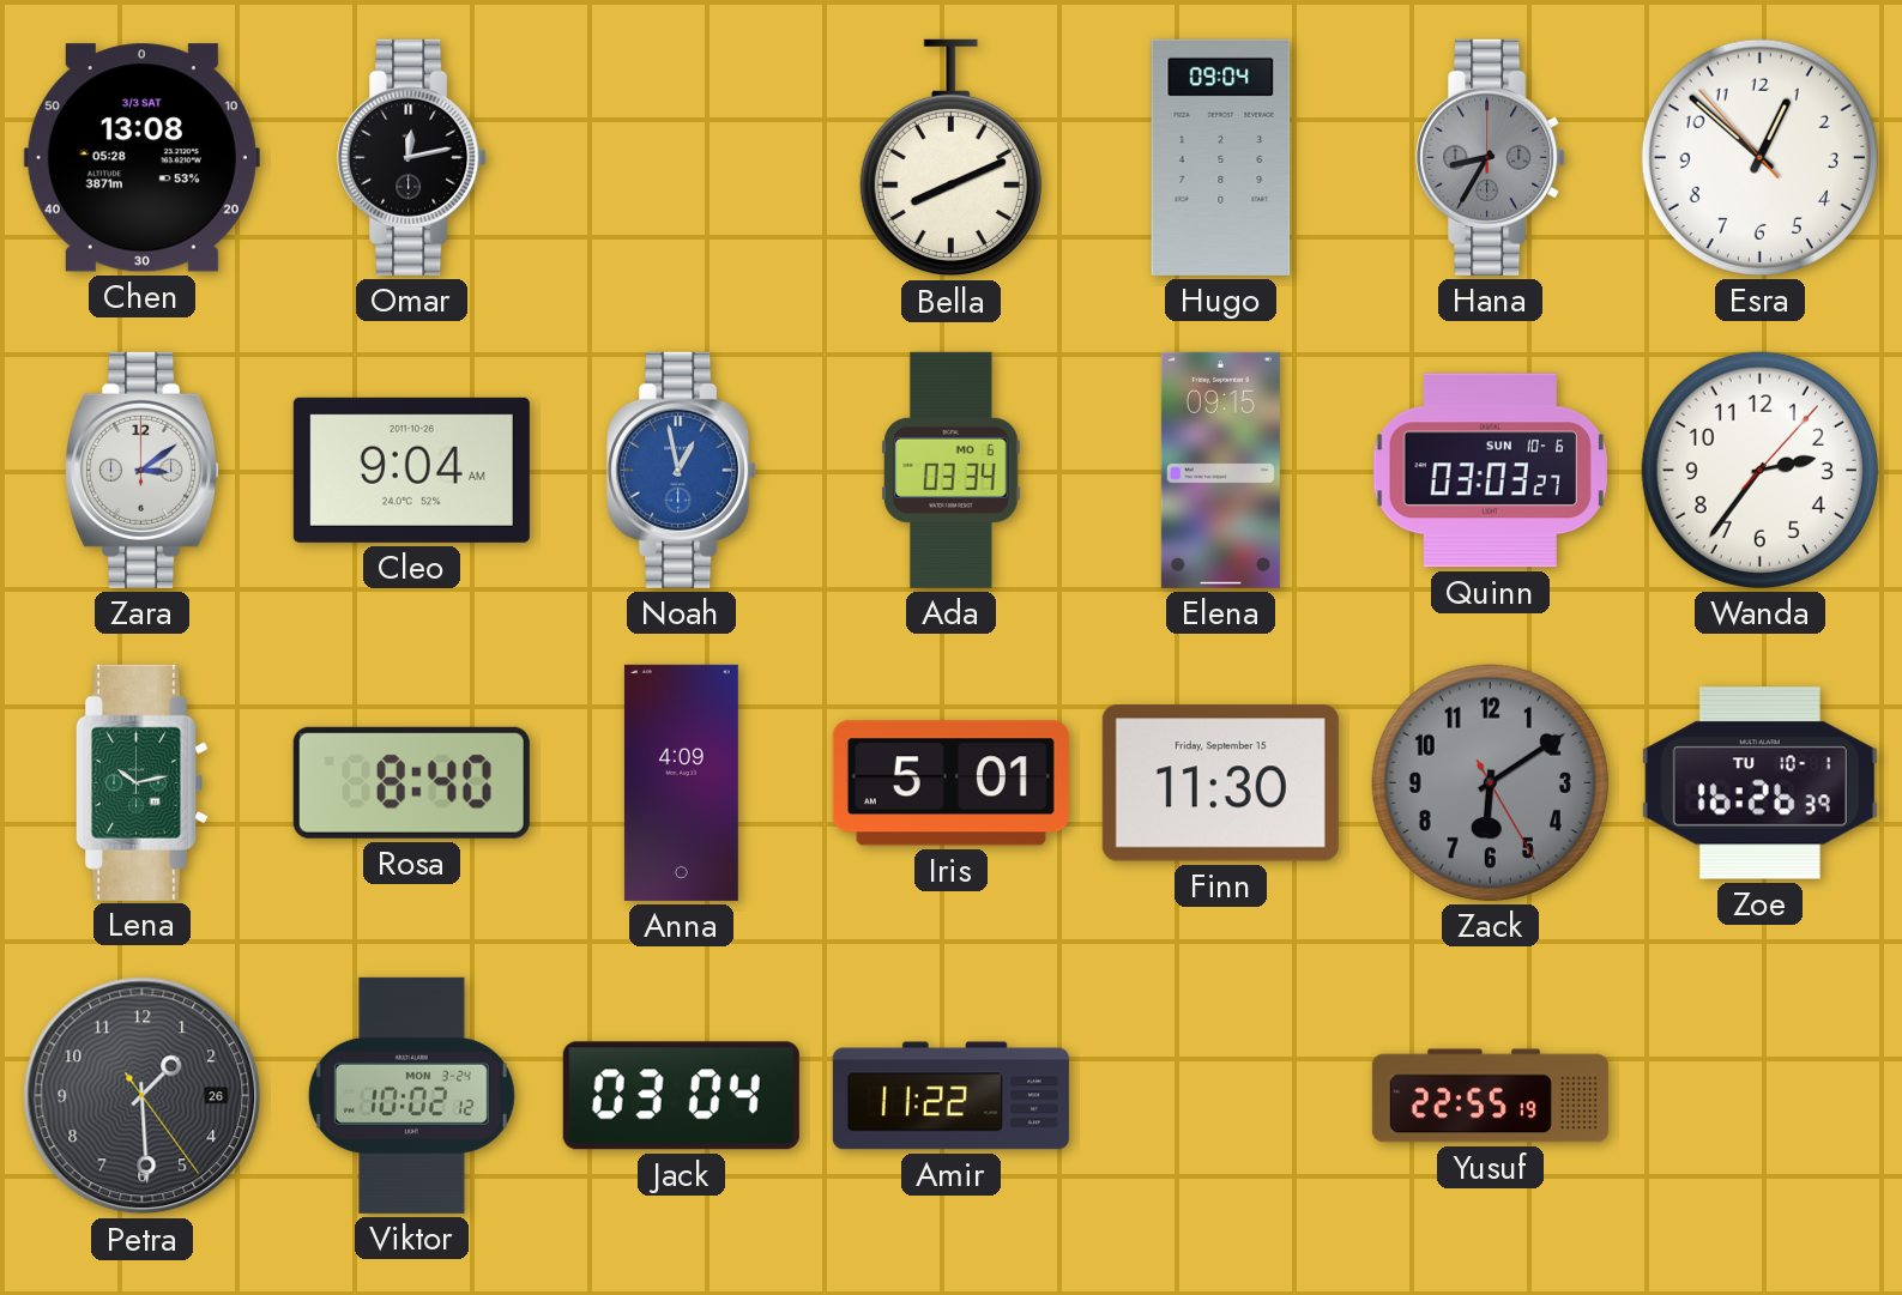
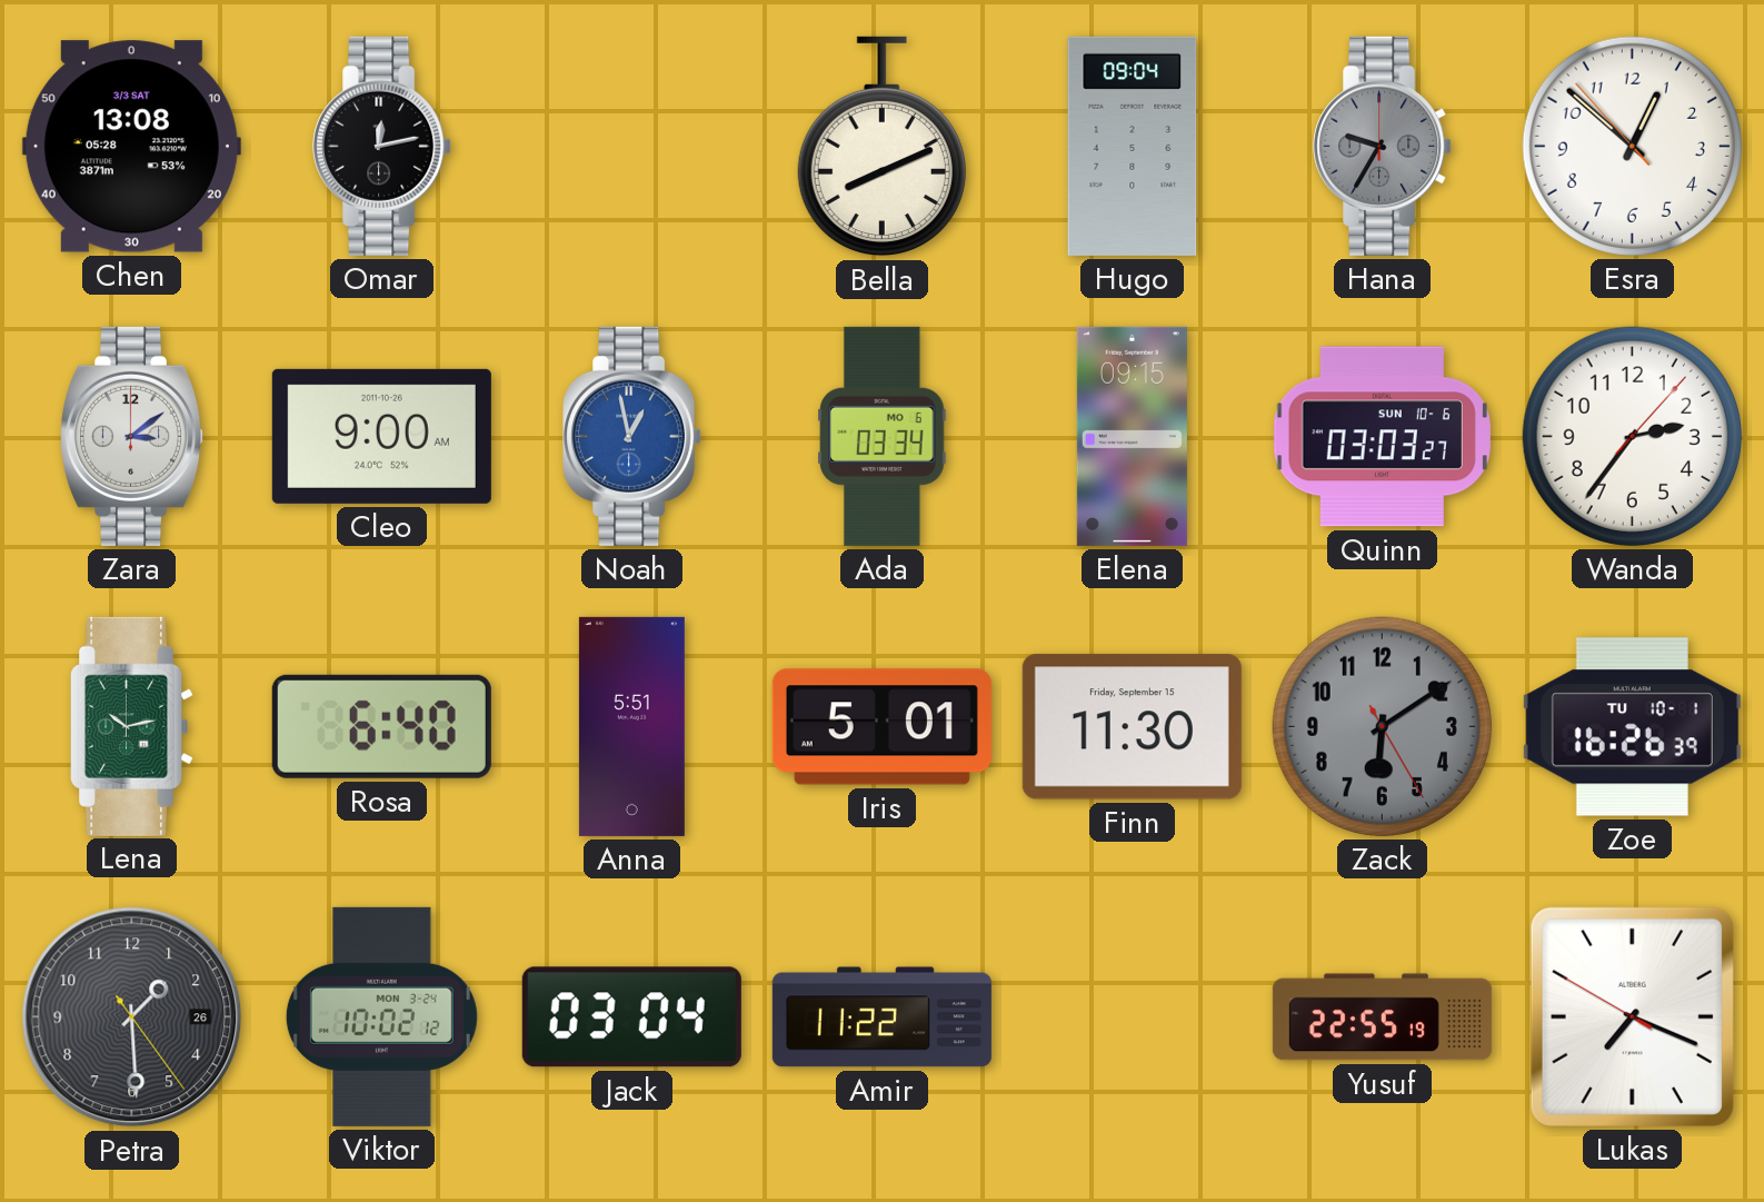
Hana: 8:35 -> 9:35 (1383, 146)
Cleo: 9:04 -> 9:00 (381, 436)
Rosa: 8:40 -> 6:40 (381, 726)
Anna: 4:09 -> 5:51 (631, 726)
Lukas: none -> 7:18 (1632, 1016)
